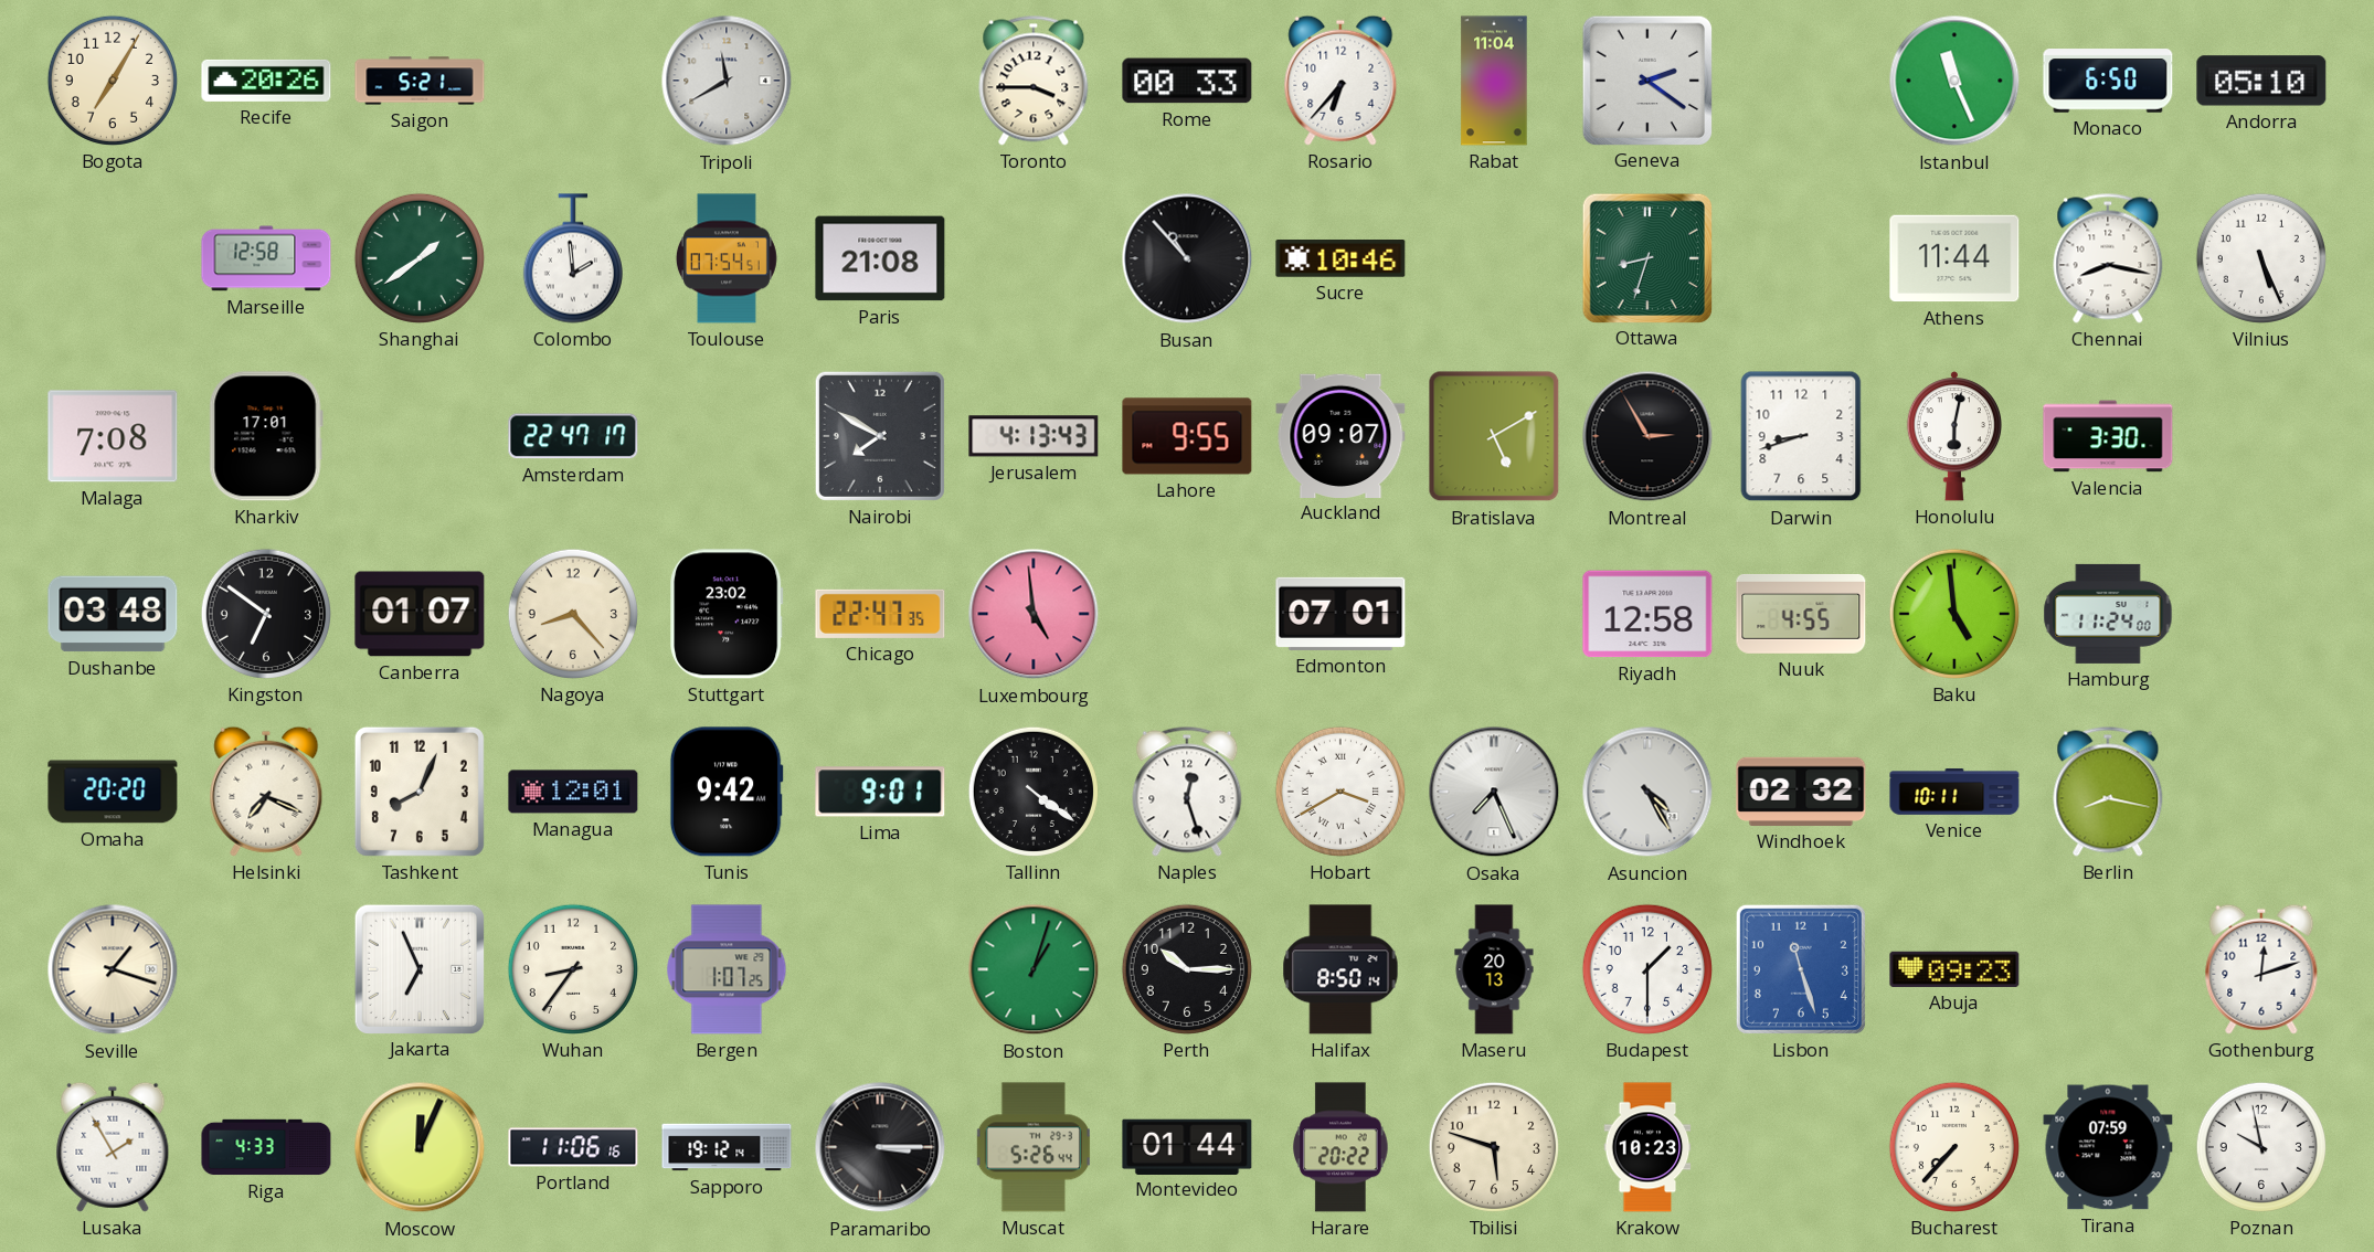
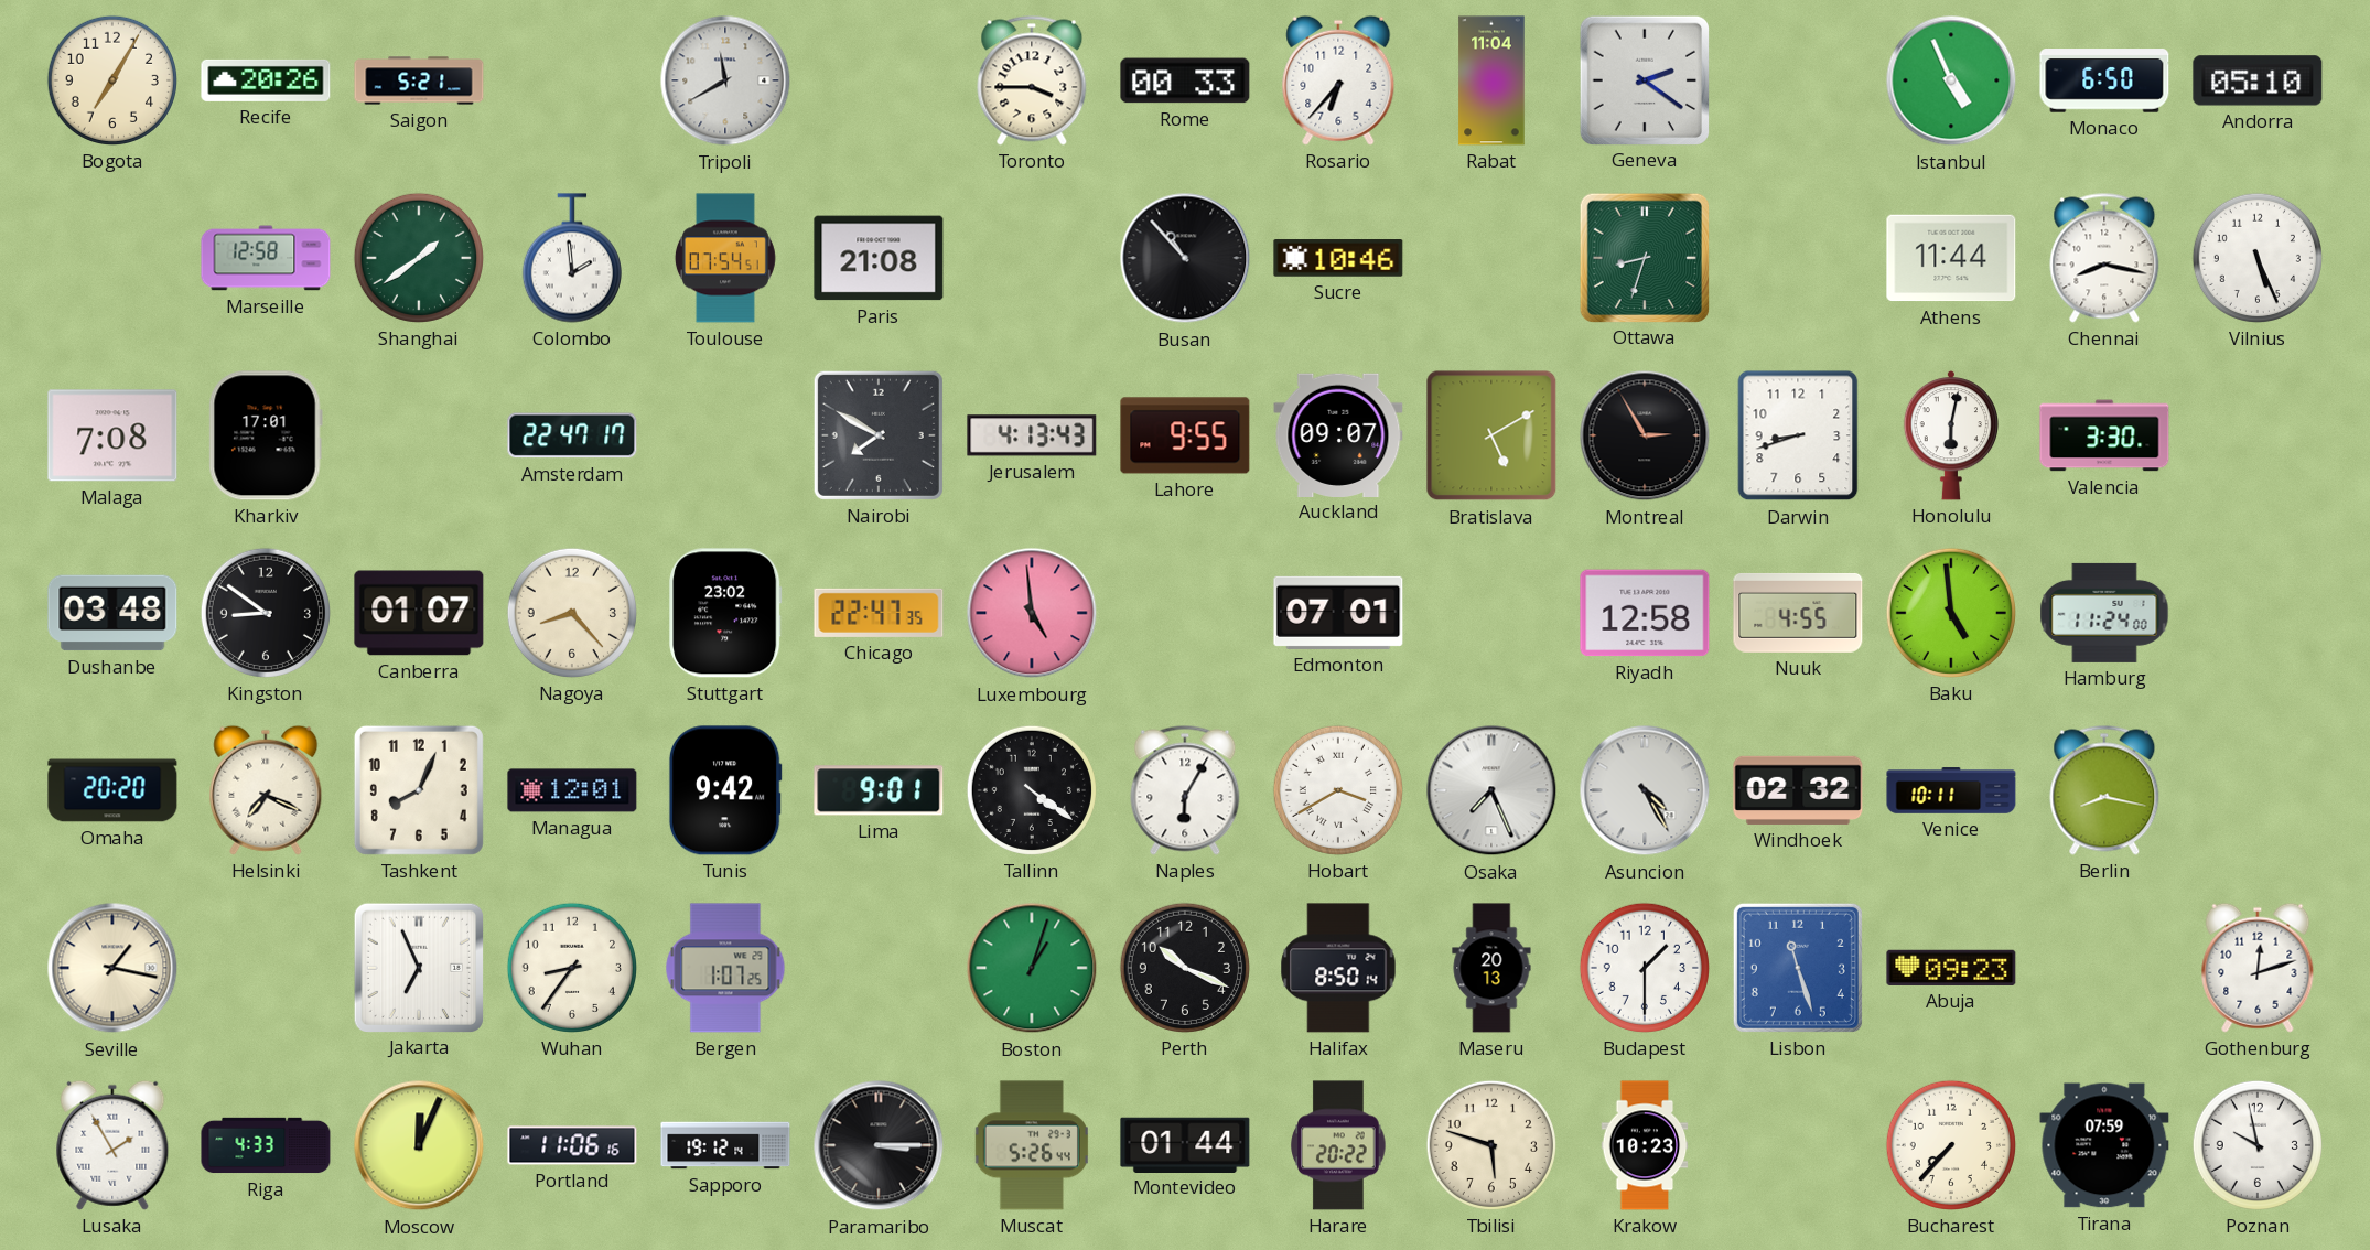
Istanbul: 11:26 -> 4:56 (1951, 80)
Kingston: 6:51 -> 8:51 (266, 613)
Naples: 12:27 -> 6:05 (1185, 790)
Seville: 1:18 -> 1:17 (112, 968)
Perth: 10:15 -> 10:19 (1185, 968)
